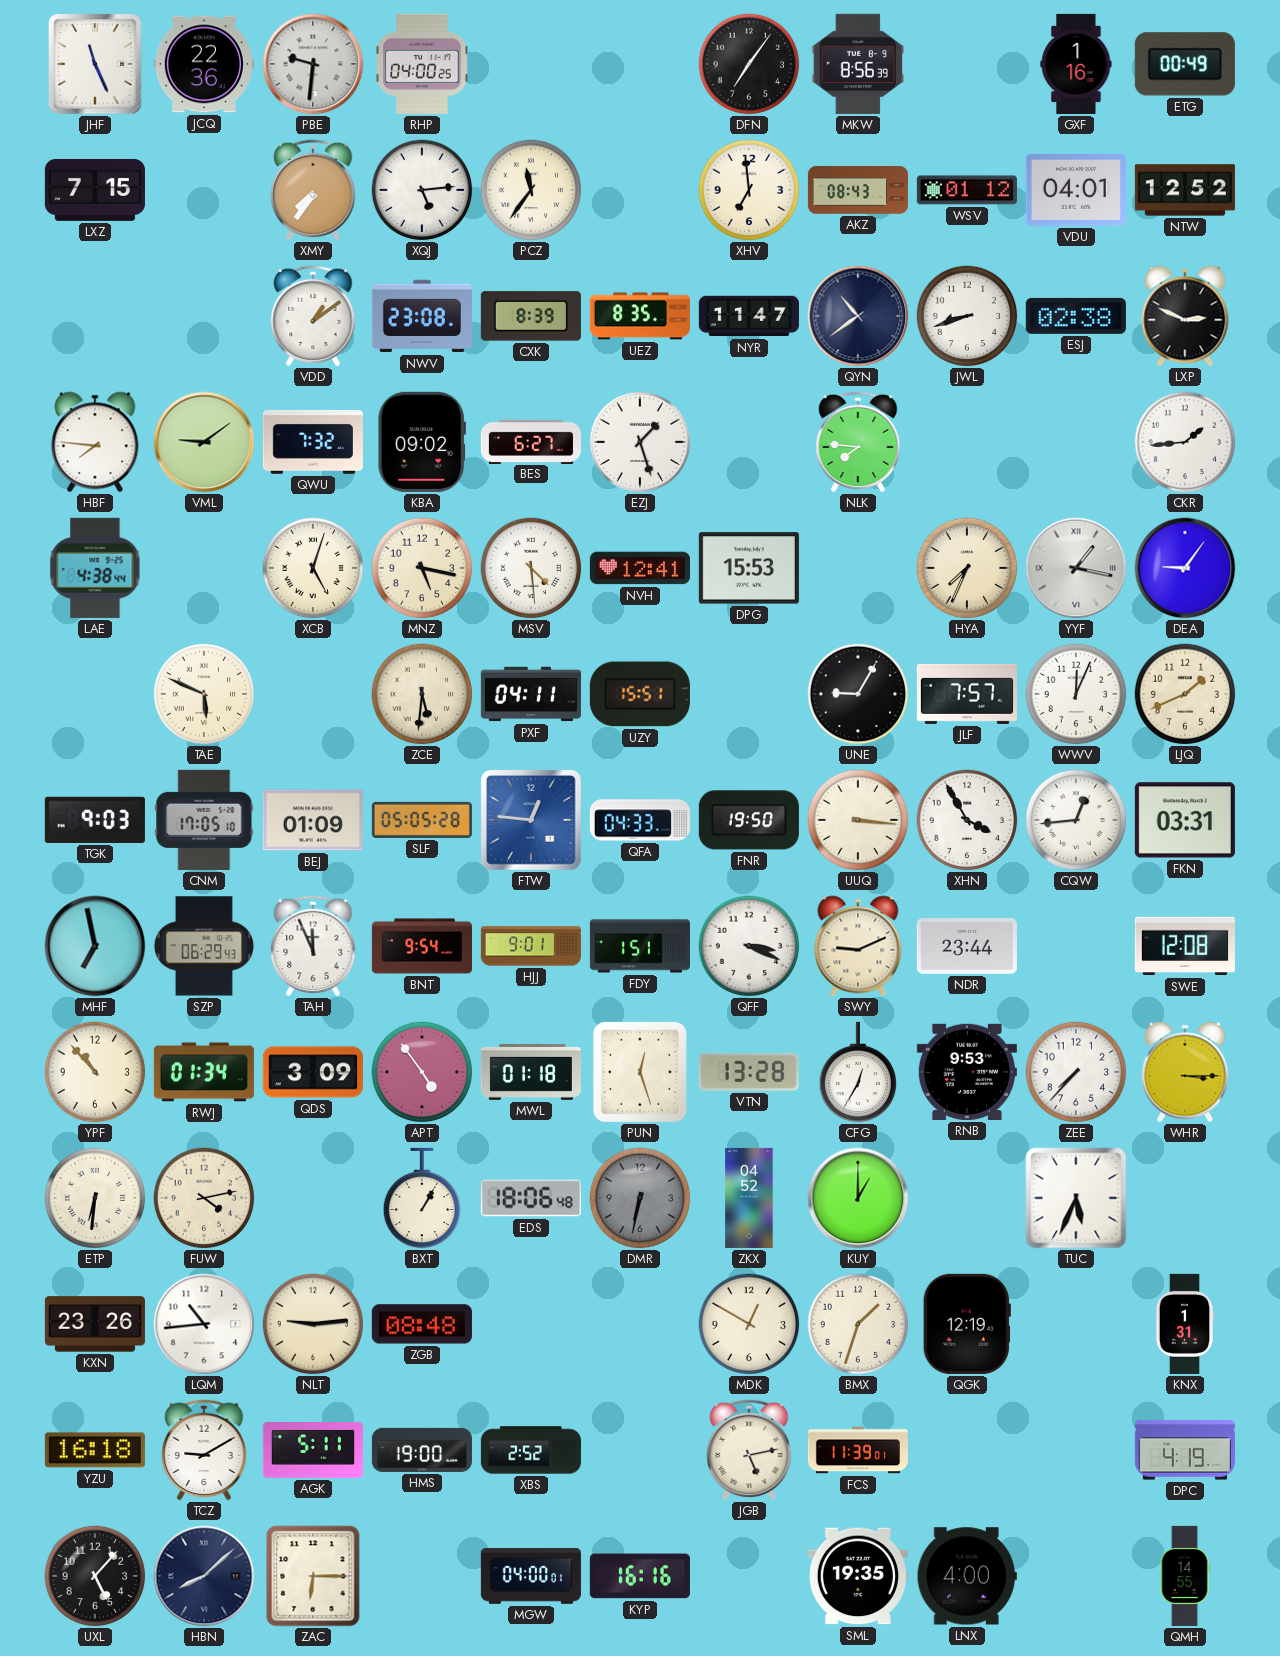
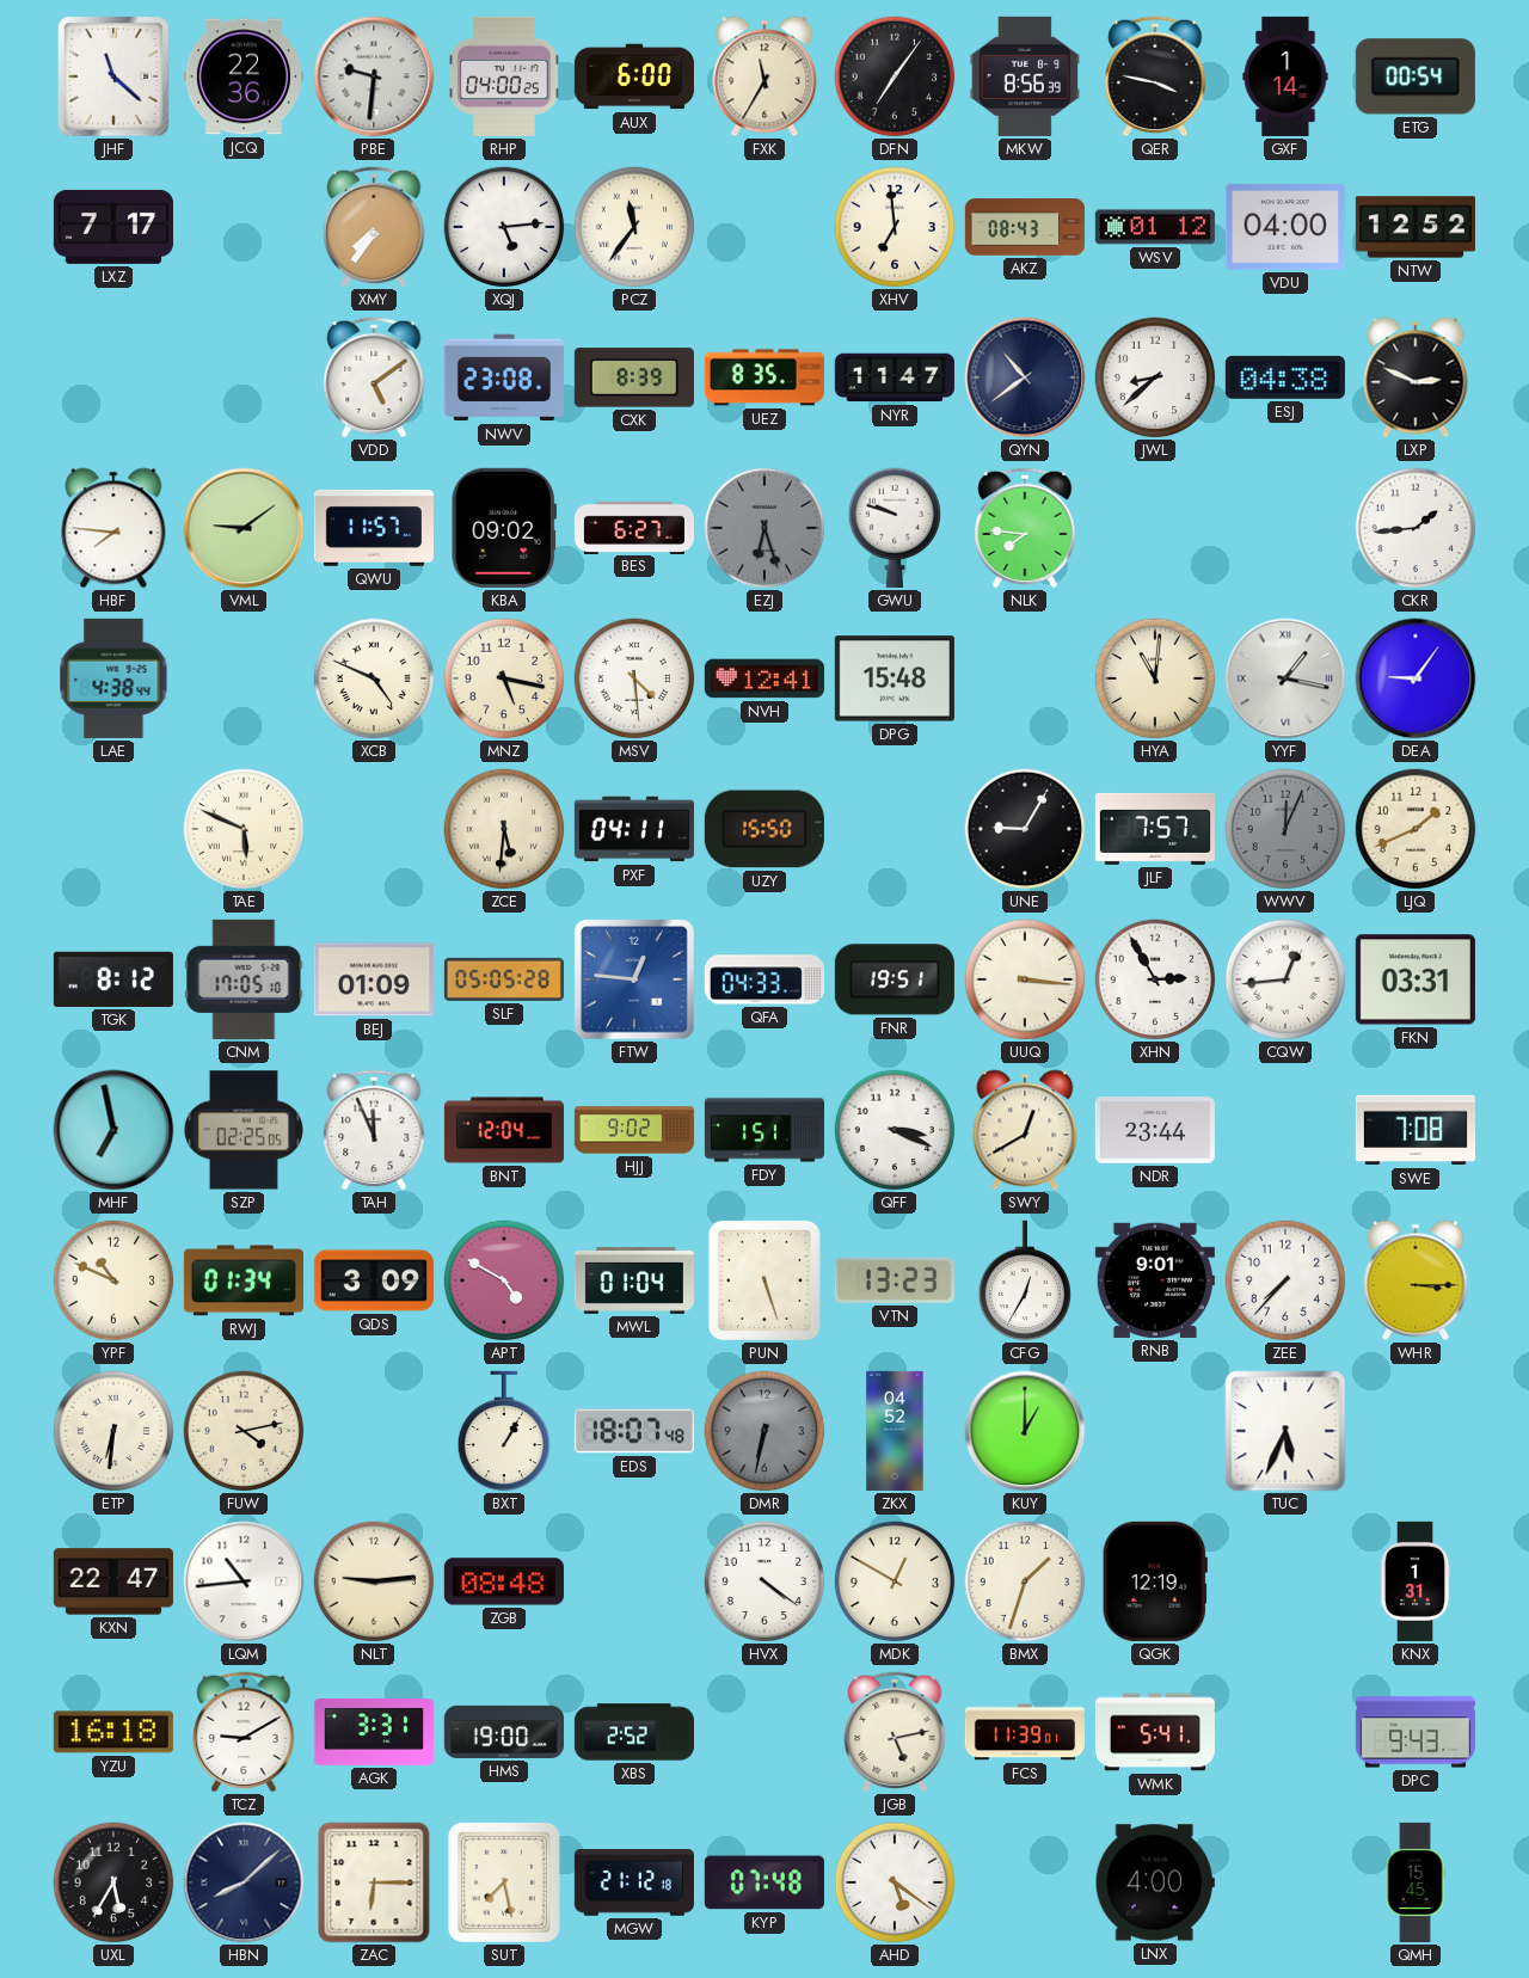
JHF: 11:26 -> 11:22 (113, 76)
AUX: none -> 6:00 (634, 76)
FXK: none -> 11:35 (764, 76)
QER: none -> 3:47 (1155, 76)
GXF: 1:16 -> 1:14 (1285, 76)
ETG: 00:49 -> 00:54 (1416, 76)
LXZ: 7:15 -> 7:17 (113, 227)
VDU: 04:01 -> 04:00 (1285, 228)
VDD: 1:09 -> 5:09 (374, 377)
JWL: 8:42 -> 8:38 (1155, 377)
ESJ: 02:38 -> 04:38 (1285, 377)
QWU: 7:32 -> 11:57 (374, 528)
EZJ: 1:27 -> 6:27 (764, 528)
EZJ dial: white -> grey (764, 528)
GWU: none -> 9:48 (895, 528)
XCB: 5:03 -> 4:49 (374, 678)
DPG: 15:53 -> 15:48 (895, 678)
HYA: 7:34 -> 11:01 (1155, 678)
UZY: 15:51 -> 15:50 (764, 829)
WWV dial: white -> grey (1285, 829)
TGK: 9:03 -> 8:12 (113, 979)
FNR: 19:50 -> 19:51 (895, 979)
XHN: 3:55 -> 2:55 (1155, 979)
SZP: 06:29 -> 02:25 (244, 1130)
BNT: 9:54 -> 12:04 (504, 1130)
HJJ: 9:01 -> 9:02 (634, 1130)
SWY: 9:11 -> 12:40 (1025, 1130)
SWE: 12:08 -> 7:08 (1416, 1130)
YPF: 10:53 -> 10:49 (113, 1280)
APT: 4:54 -> 4:50 (504, 1280)
MWL: 01:18 -> 01:04 (634, 1280)
PUN: 12:27 -> 5:27 (764, 1280)
VTN: 13:28 -> 13:23 (895, 1280)
RNB: 9:53 -> 9:01 (1155, 1280)
EDS: 18:06 -> 18:07 (634, 1431)
KXN: 23:26 -> 22:47 (113, 1581)
HVX: none -> 4:21 (764, 1581)
AGK: 5:11 -> 3:31 (374, 1733)
WMK: none -> 5:41 (1155, 1732)
DPC: 4:19 -> 9:43 (1416, 1732)
UXL: 5:07 -> 5:35 (113, 1882)
SUT: none -> 7:28 (504, 1882)
MGW: 04:00 -> 21:12 (634, 1884)
KYP: 16:16 -> 07:48 (764, 1882)
AHD: none -> 5:21 (895, 1882)
SML: 19:35 -> none (858, 1576)
QMH: 14:55 -> 15:45 (1416, 1882)
